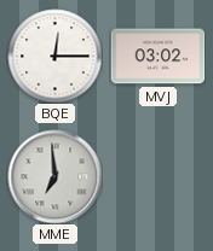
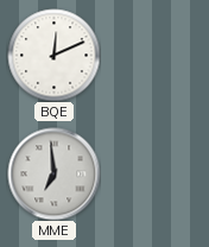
BQE: 12:15 -> 12:11 (53, 55)
MVJ: 03:02 -> none (157, 57)
